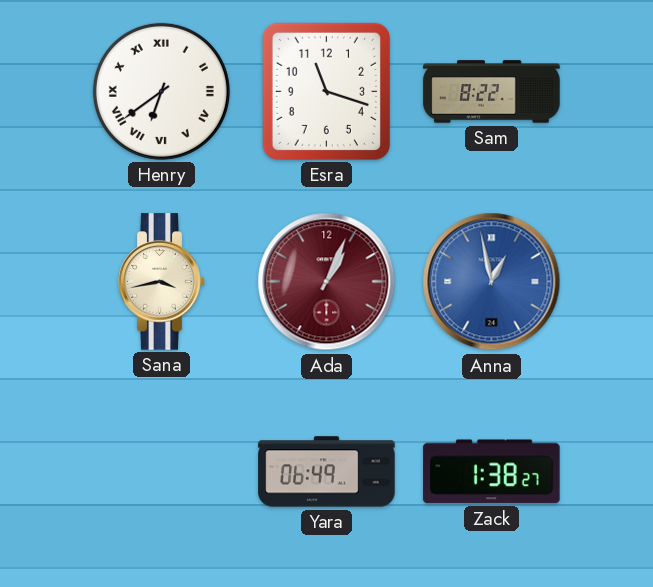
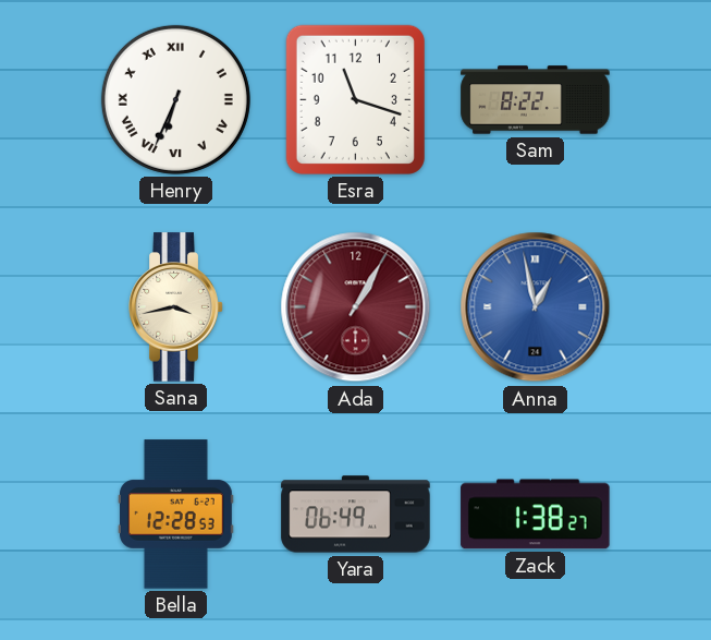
Henry: 6:39 -> 6:34 (175, 99)
Ada: 1:04 -> 1:05 (356, 307)
Bella: none -> 12:28 (175, 515)
